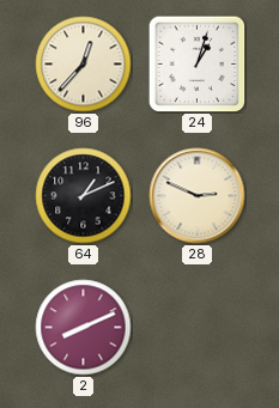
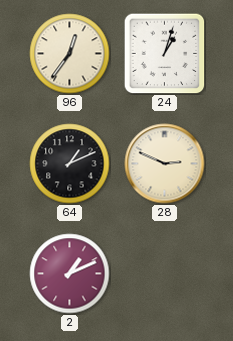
96: 12:37 -> 12:36 (70, 54)
2: 8:11 -> 1:11 (70, 274)
